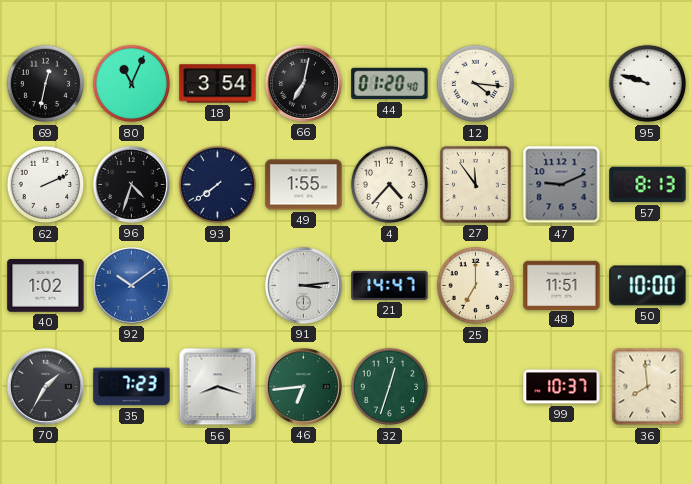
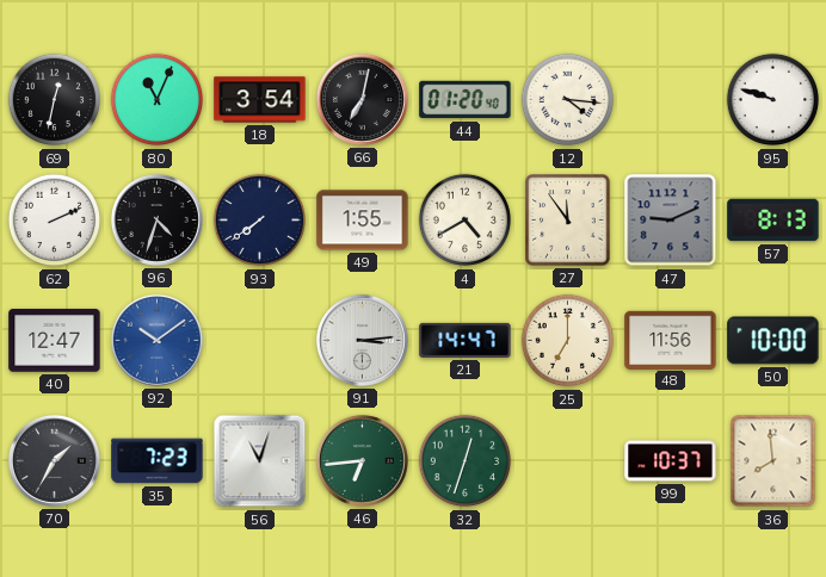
4: 4:37 -> 4:40 (466, 221)
40: 1:02 -> 12:47 (55, 341)
48: 11:51 -> 11:56 (671, 340)
56: 8:18 -> 11:03 (260, 461)
